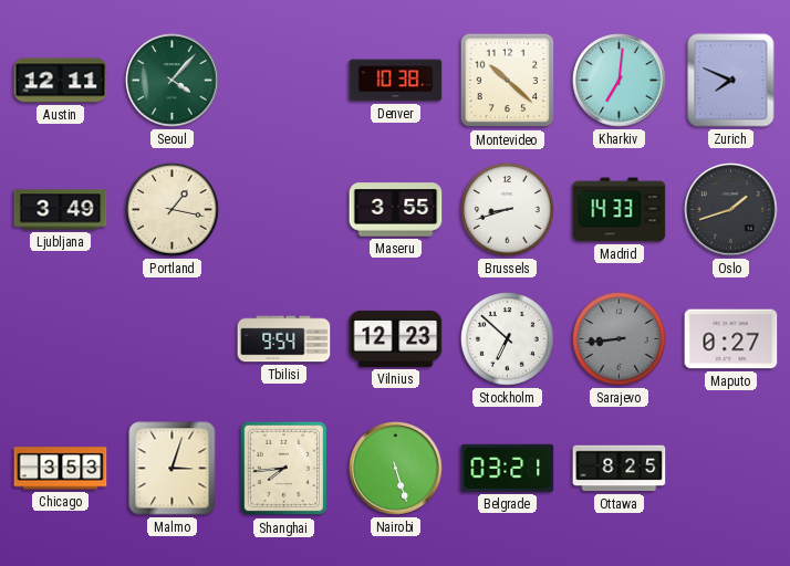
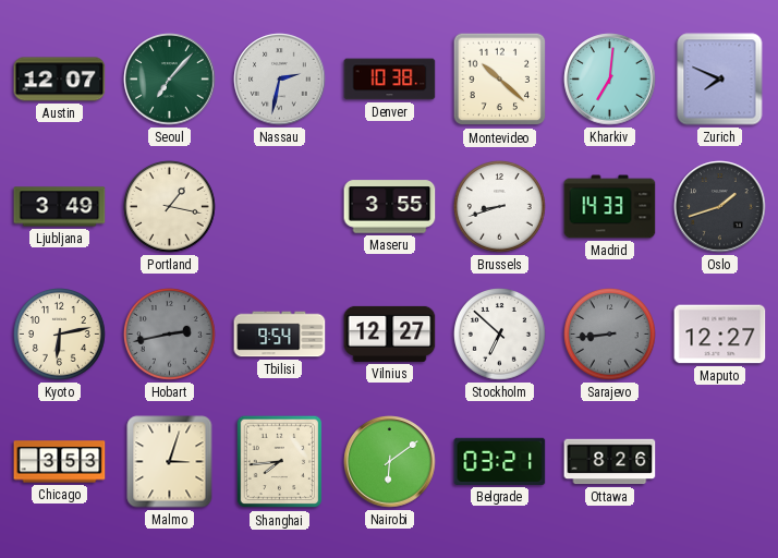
Austin: 12:11 -> 12:07 (60, 80)
Seoul: 4:07 -> 7:07 (170, 80)
Nassau: none -> 2:32 (280, 80)
Kyoto: none -> 6:13 (60, 335)
Hobart: none -> 2:43 (170, 335)
Vilnius: 12:23 -> 12:27 (390, 333)
Maputo: 0:27 -> 12:27 (720, 335)
Nairobi: 5:27 -> 6:09 (390, 462)
Ottawa: 8:25 -> 8:26 (610, 462)
